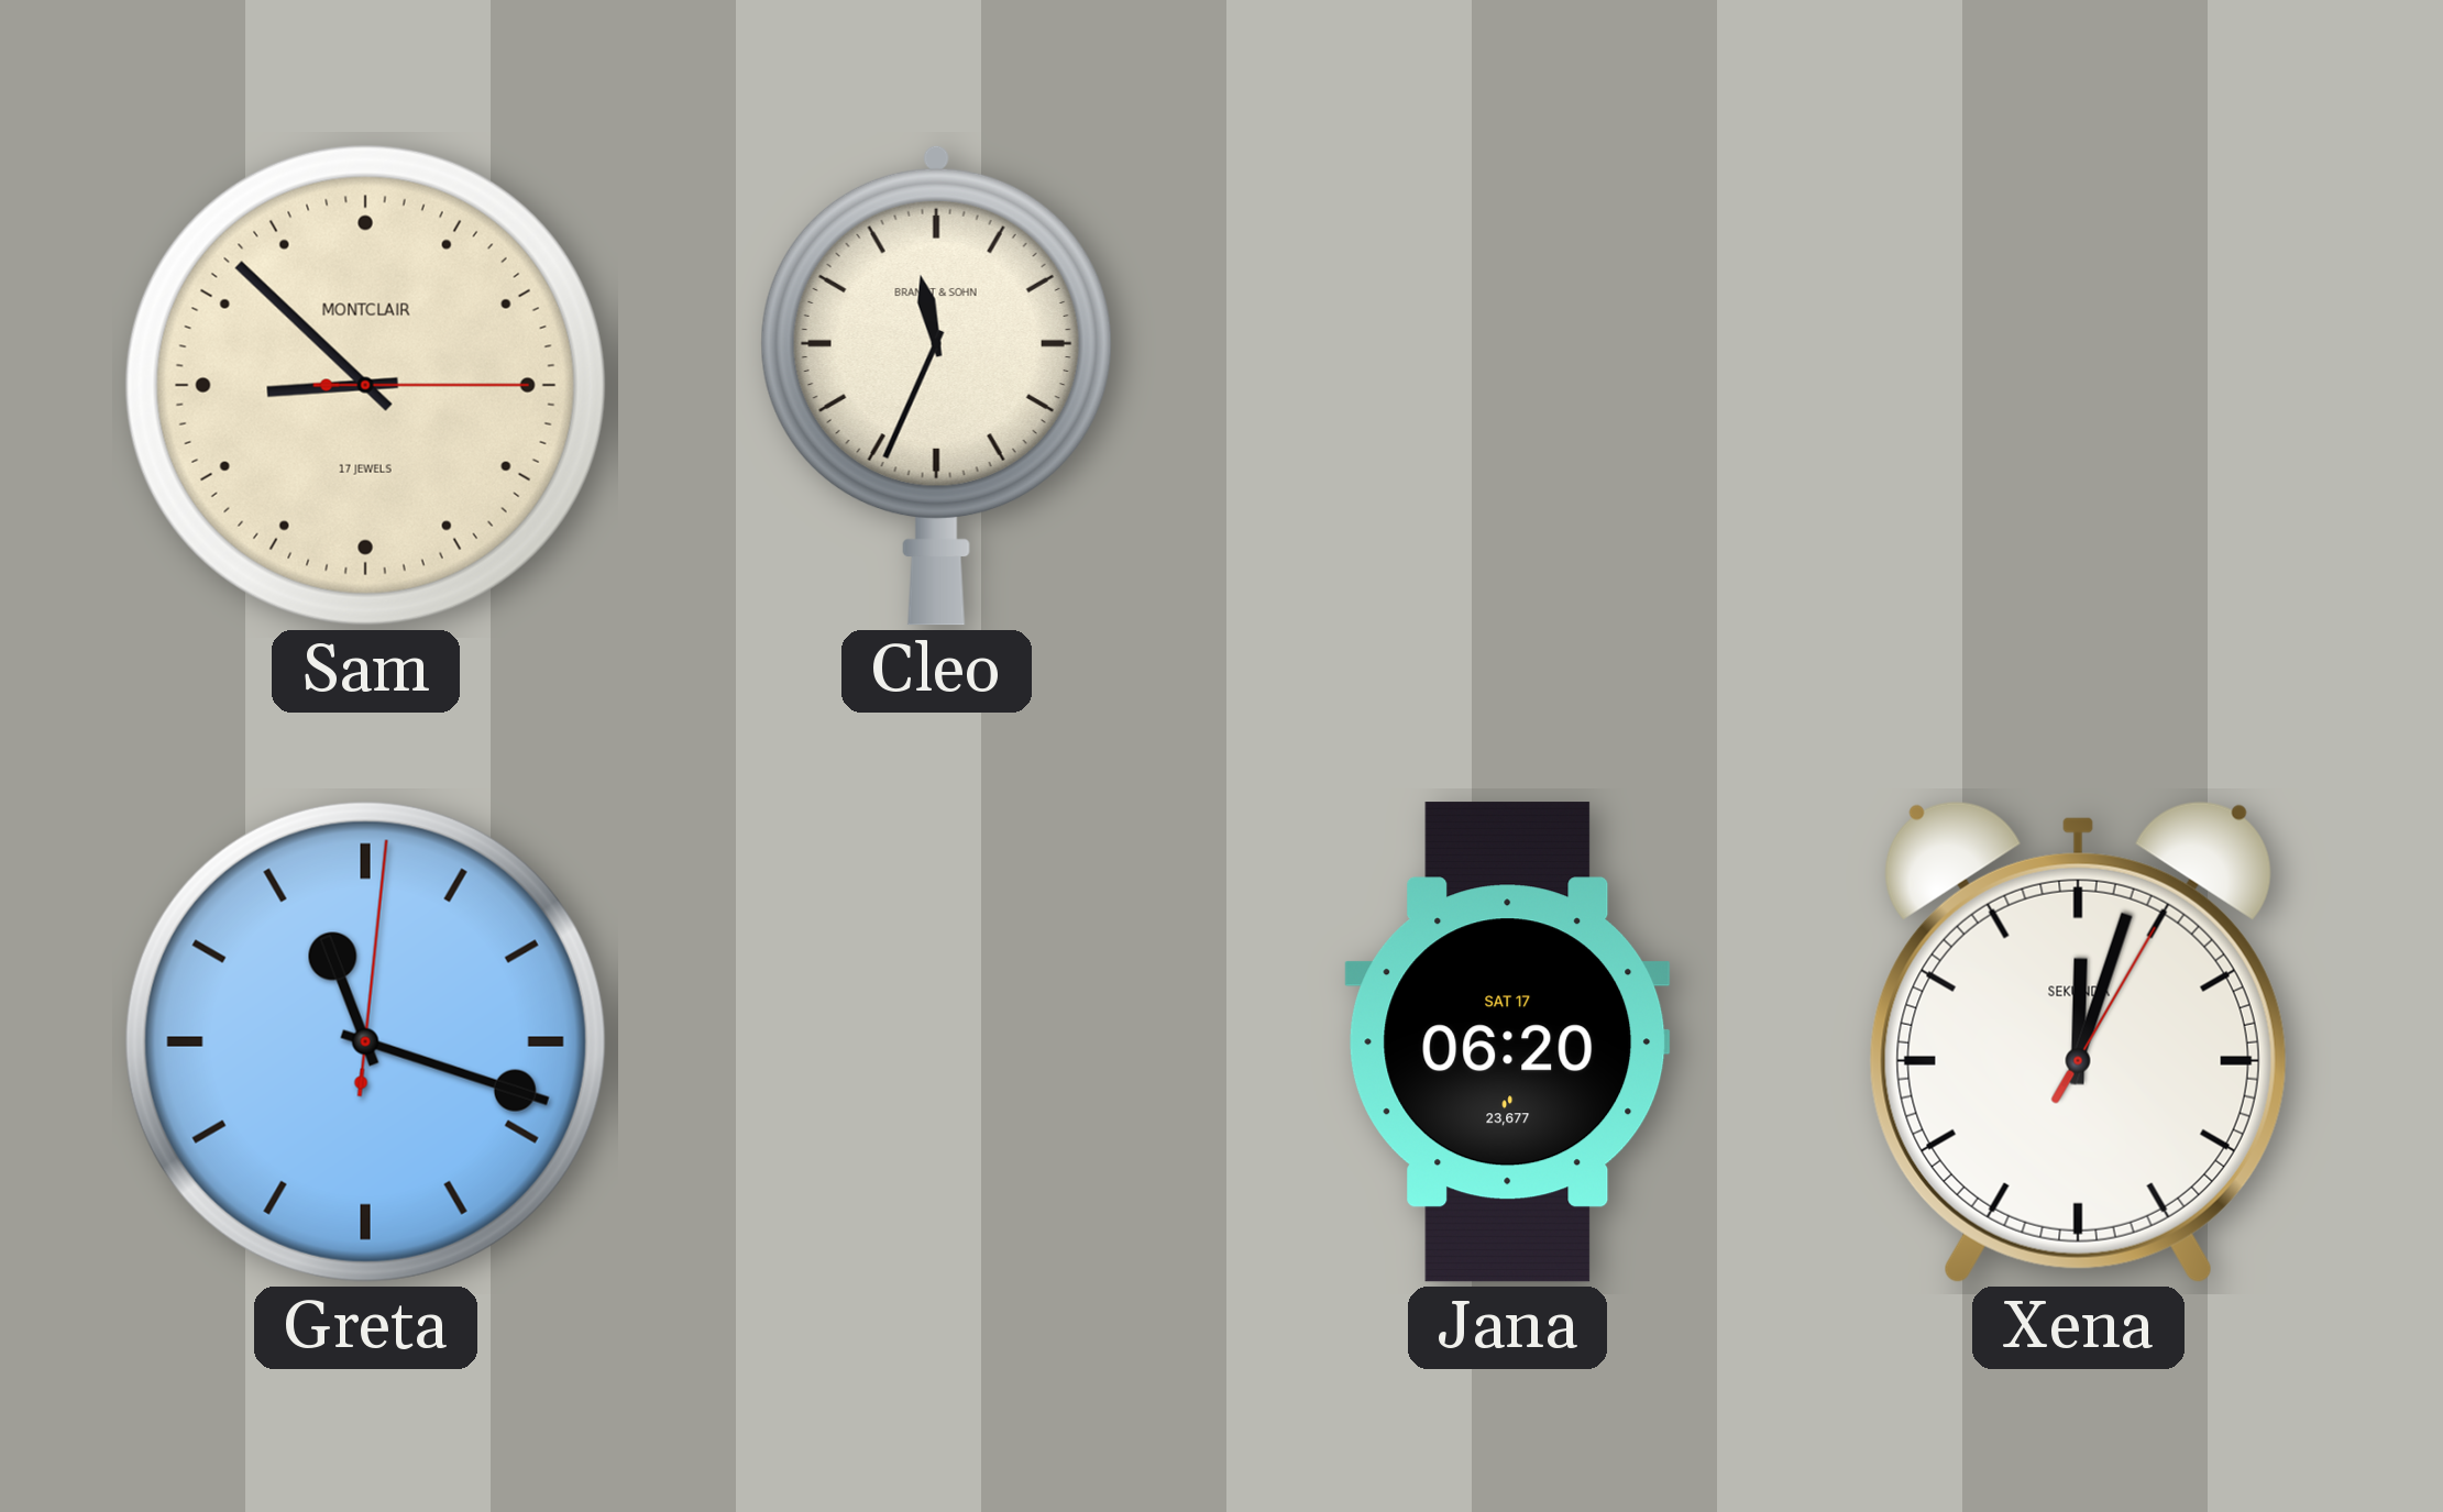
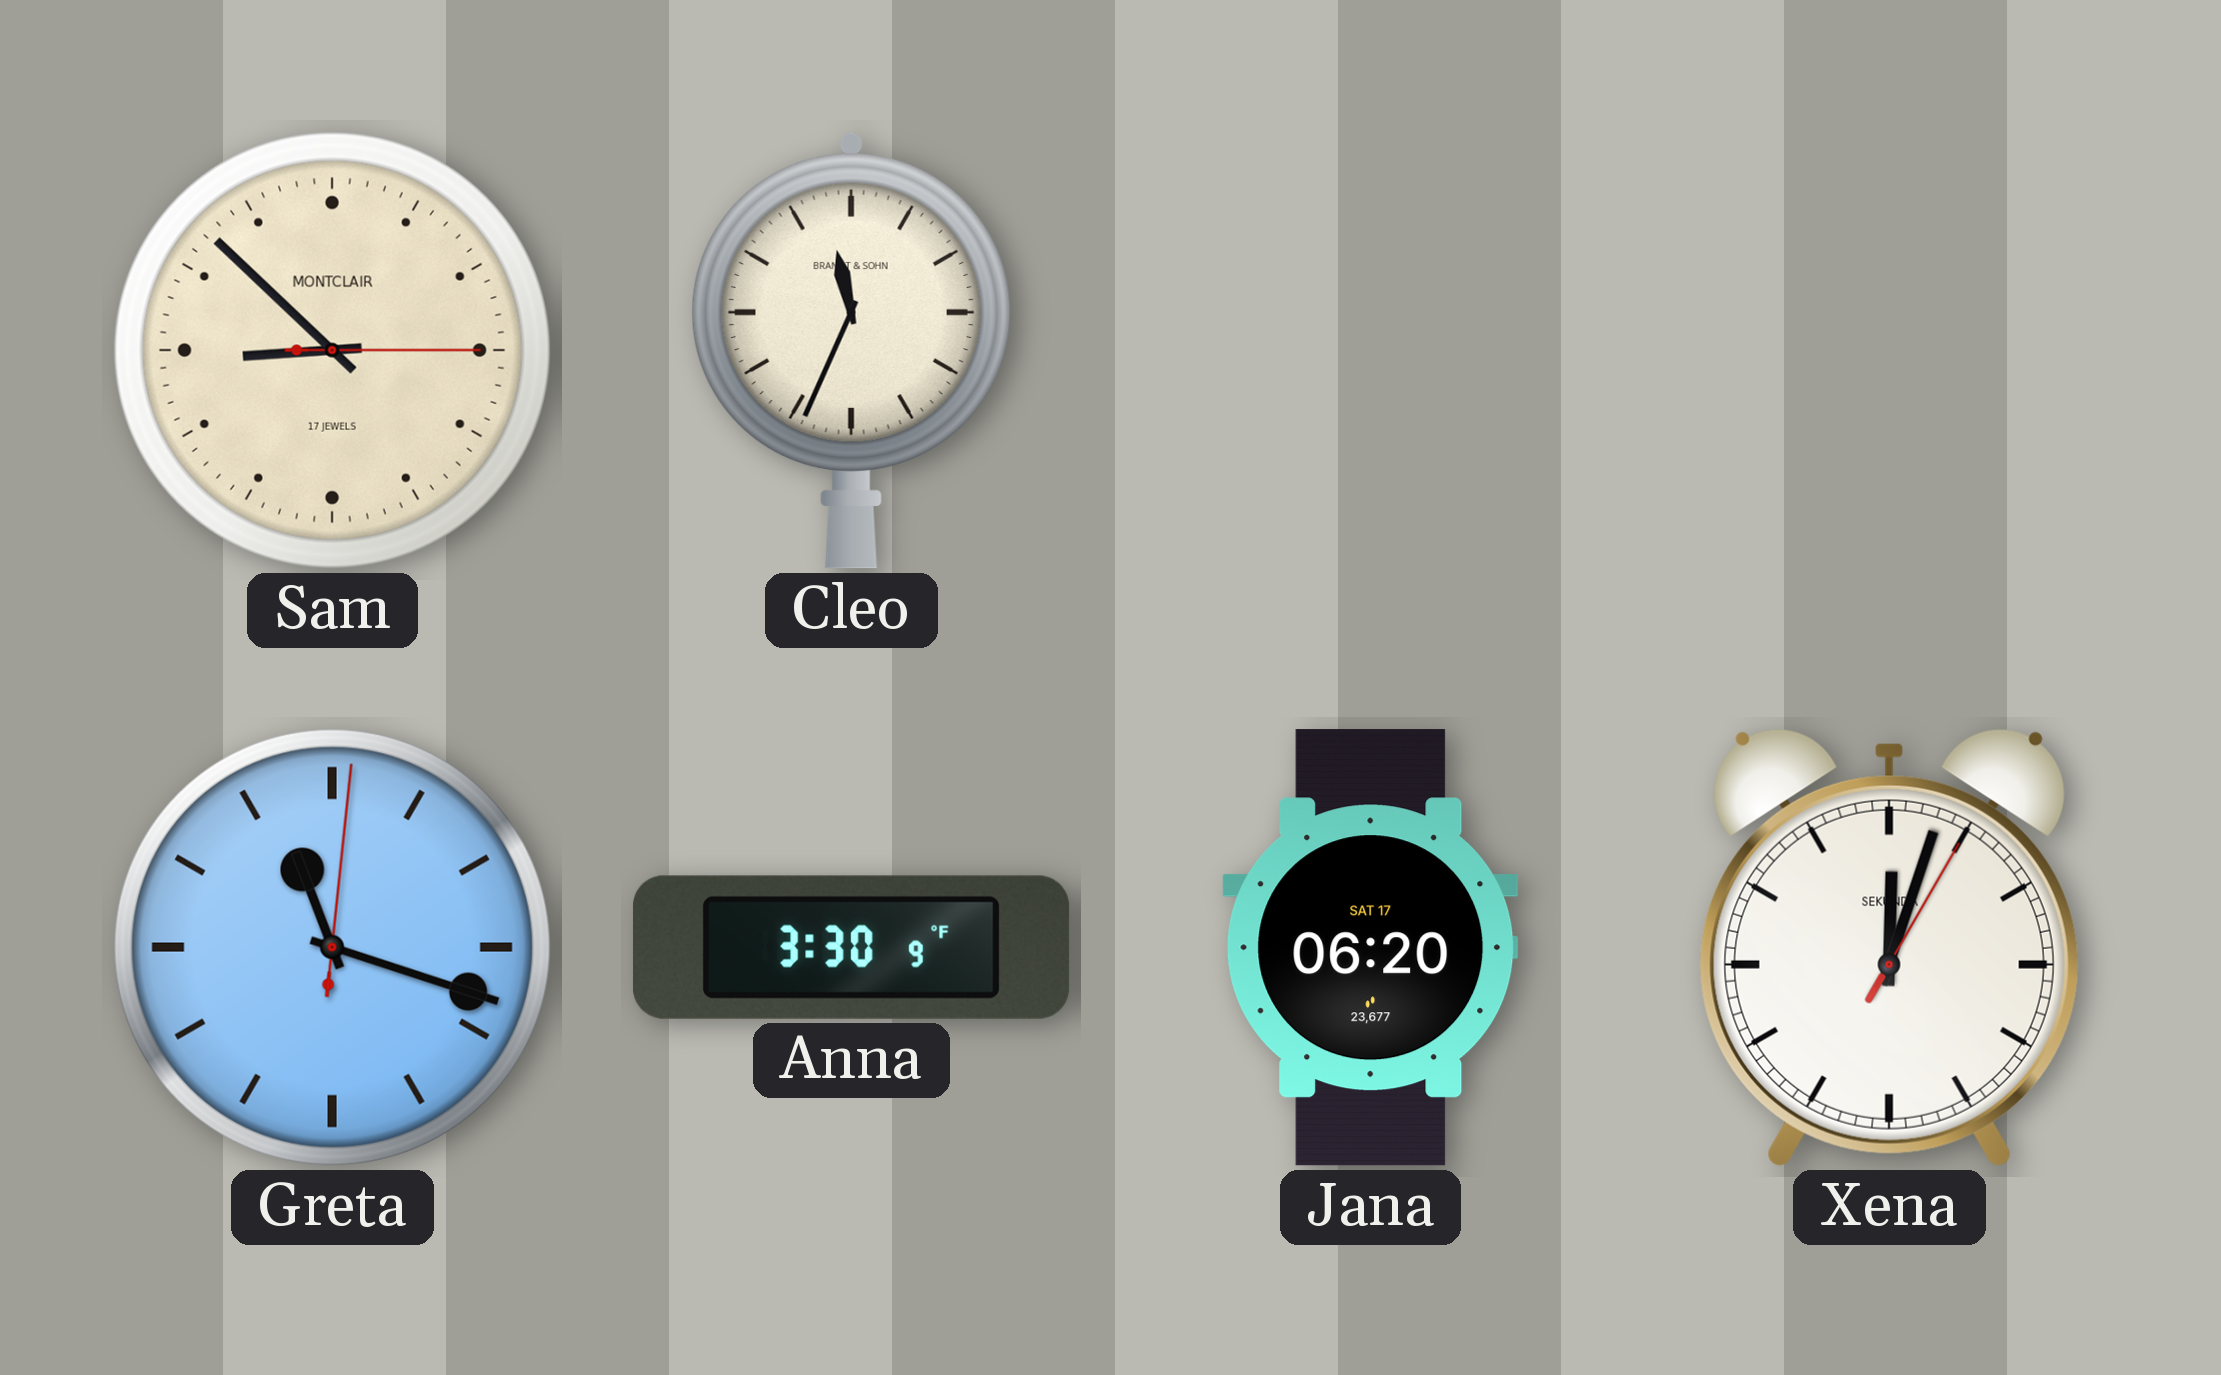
Anna: none -> 3:30 (851, 947)
